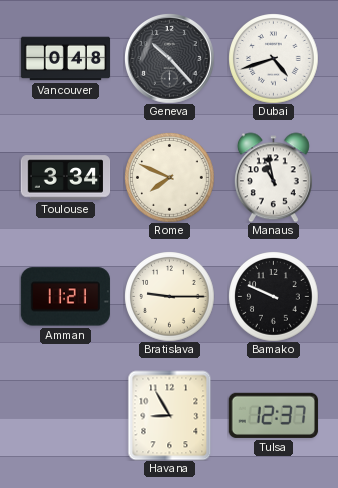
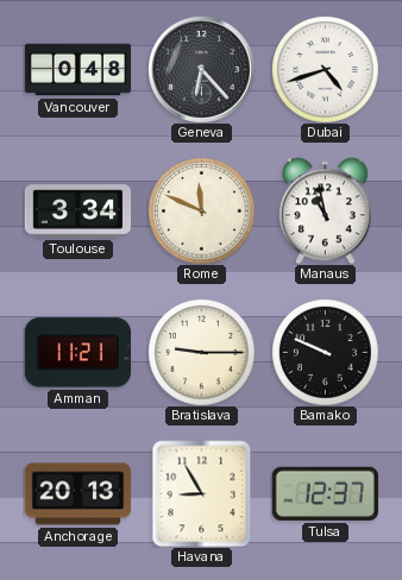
Geneva: 10:23 -> 6:23 (201, 69)
Rome: 7:49 -> 11:49 (201, 210)
Anchorage: none -> 20:13 (77, 494)
